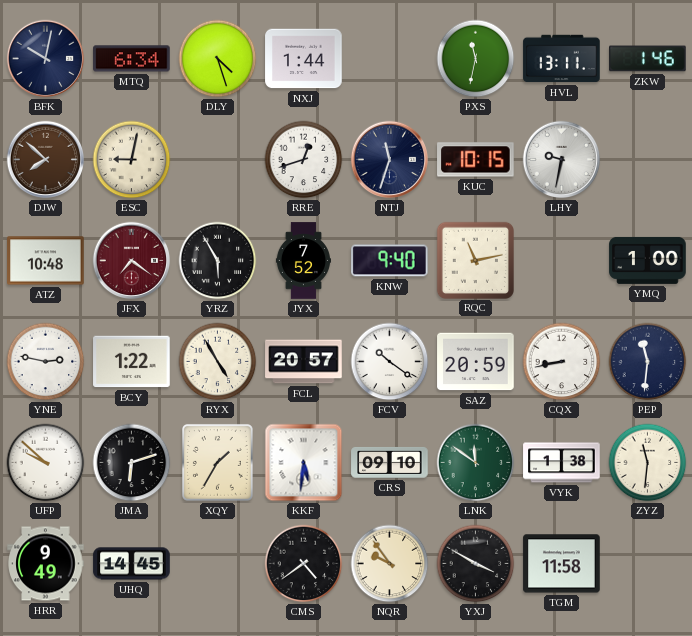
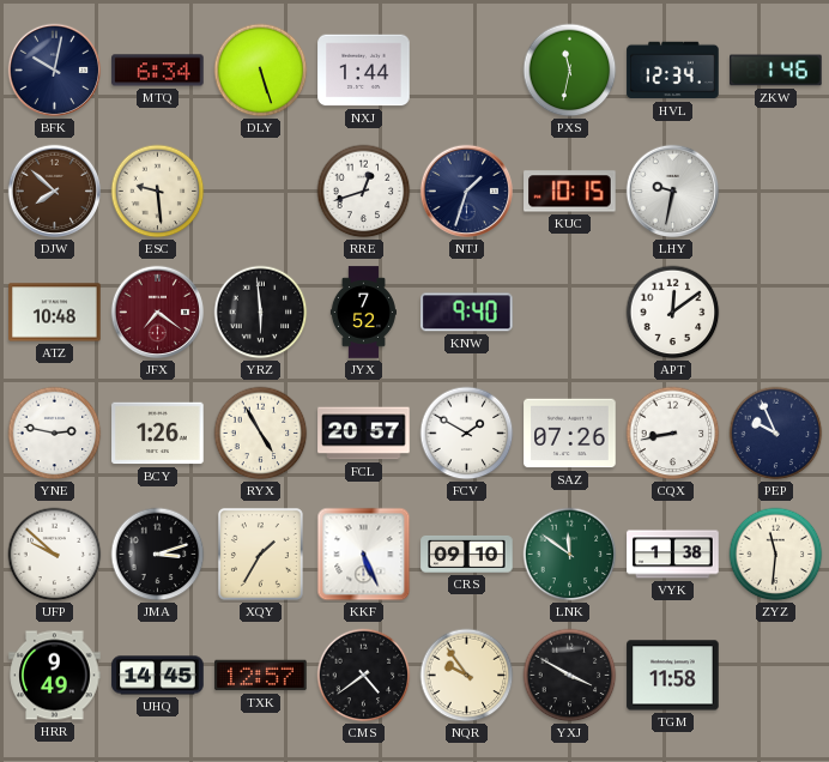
DLY: 4:27 -> 5:27 (261, 71)
HVL: 13:11 -> 12:34 (673, 71)
ESC: 9:02 -> 9:29 (158, 192)
NTJ: 11:33 -> 1:33 (467, 192)
YRZ: 5:55 -> 5:59 (261, 313)
RQC: 11:13 -> none (475, 260)
APT: none -> 12:09 (673, 313)
YMQ: 1:00 -> none (648, 260)
BCY: 1:22 -> 1:26 (158, 434)
FCV: 10:21 -> 1:50 (467, 434)
SAZ: 20:59 -> 07:26 (570, 434)
PEP: 11:31 -> 9:56 (776, 434)
JMA: 6:12 -> 3:12 (158, 555)
KKF: 5:31 -> 5:26 (364, 555)
TXK: none -> 12:57 (261, 676)
